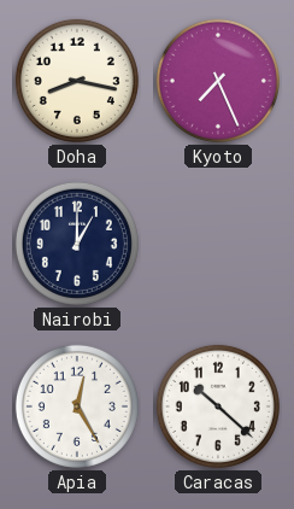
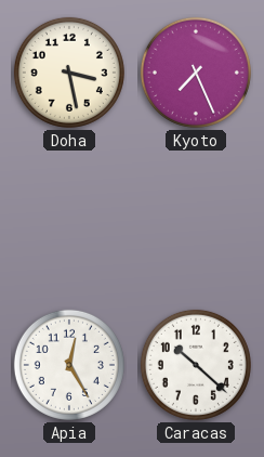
Doha: 8:17 -> 3:28 (69, 73)
Nairobi: 1:00 -> none (77, 244)
